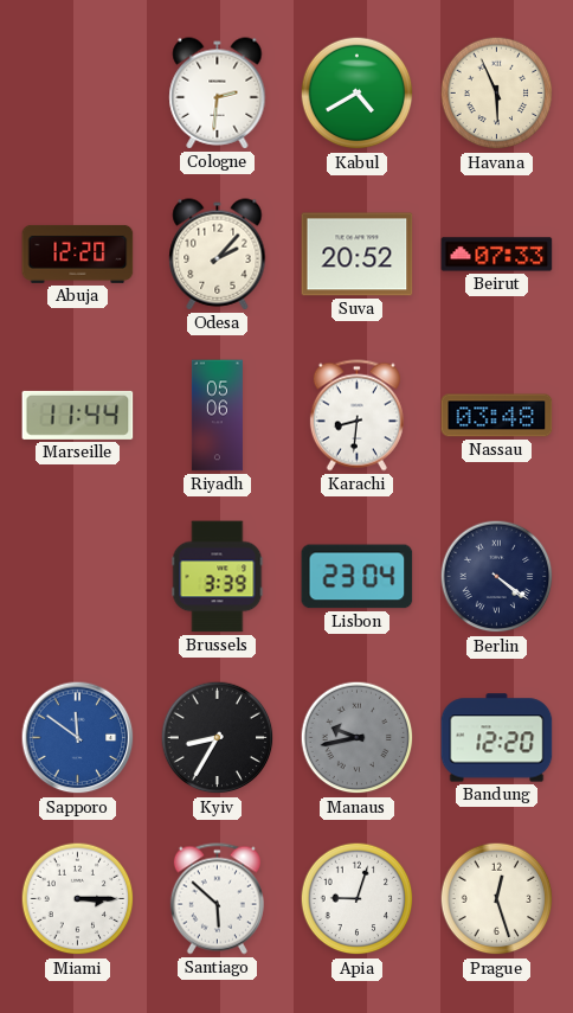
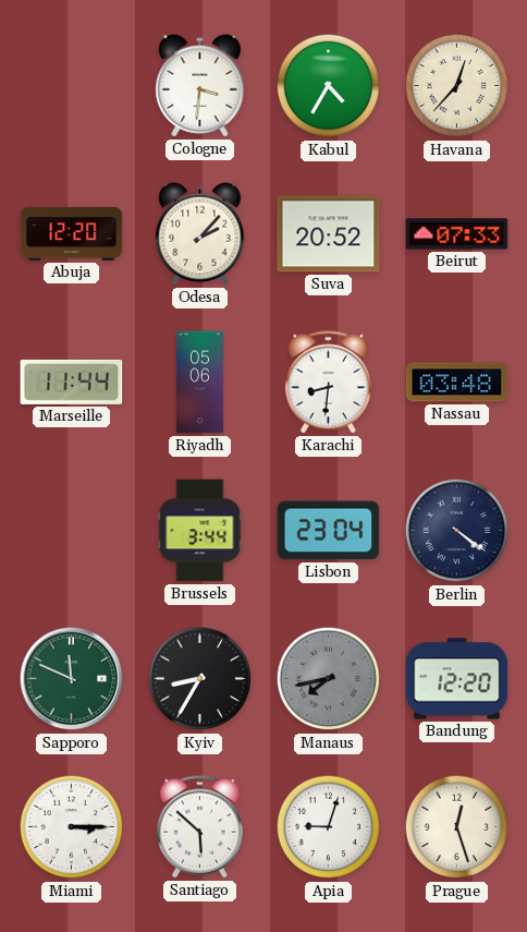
Cologne: 2:31 -> 3:31 (200, 86)
Kabul: 4:40 -> 4:35 (329, 86)
Havana: 5:56 -> 12:37 (457, 86)
Brussels: 3:39 -> 3:44 (200, 531)
Sapporo: 11:51 -> 11:49 (72, 679)
Sapporo dial: blue -> green (72, 679)
Manaus: 9:43 -> 7:43 (329, 679)
